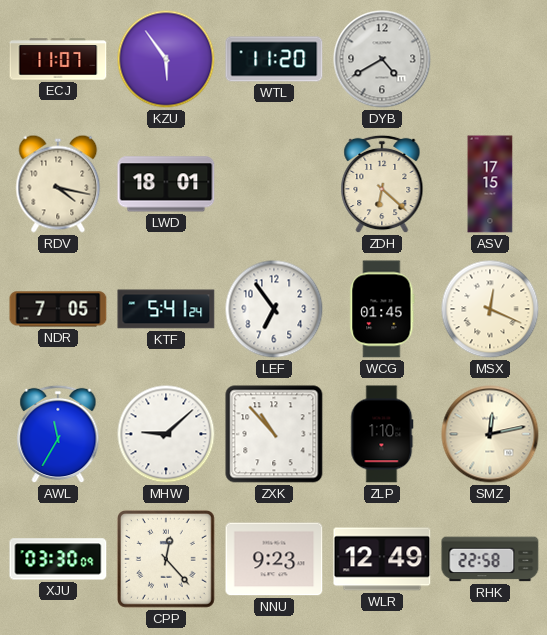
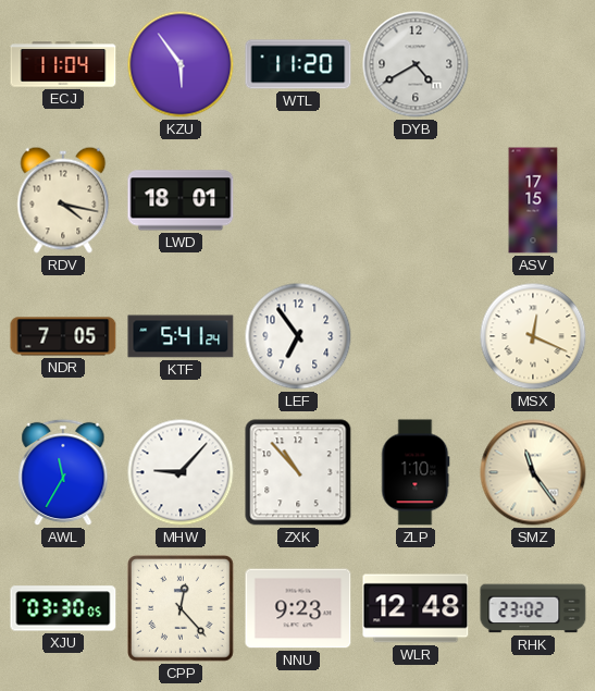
ECJ: 11:07 -> 11:04 (63, 64)
ZDH: 6:22 -> none (382, 184)
WCG: 01:45 -> none (382, 309)
MHW: 9:08 -> 9:07 (181, 472)
SMZ: 12:13 -> 11:24 (533, 472)
XJU: 03:30:09 -> 03:30:05 (63, 608)
WLR: 12:49 -> 12:48 (416, 608)
RHK: 22:58 -> 23:02 (533, 608)
